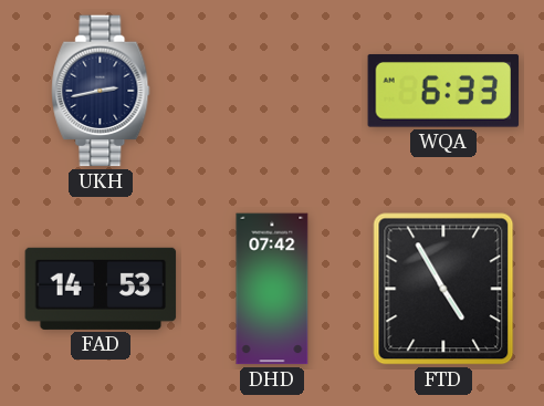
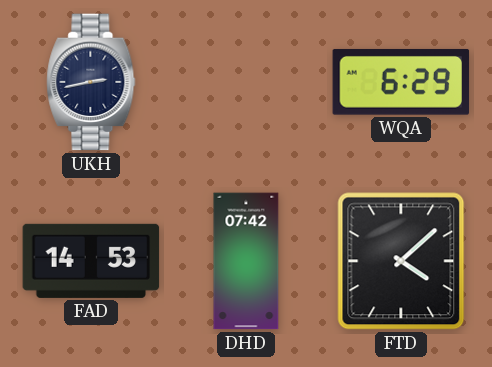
WQA: 6:33 -> 6:29 (401, 82)
FTD: 4:55 -> 4:08 (401, 261)
